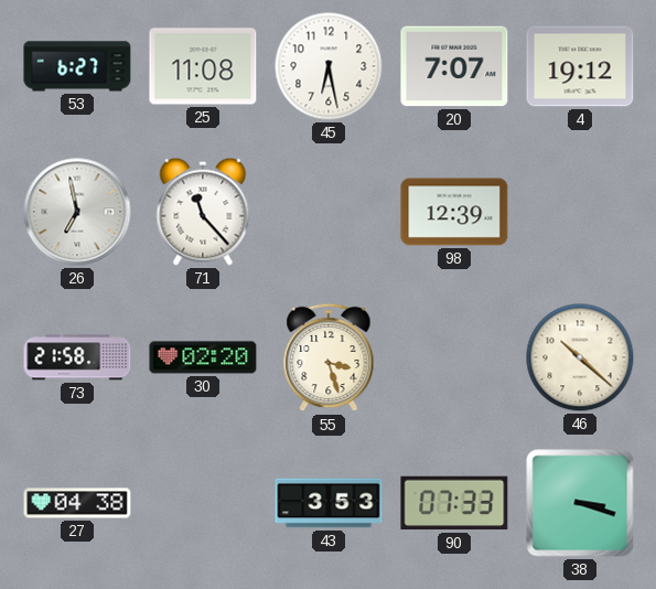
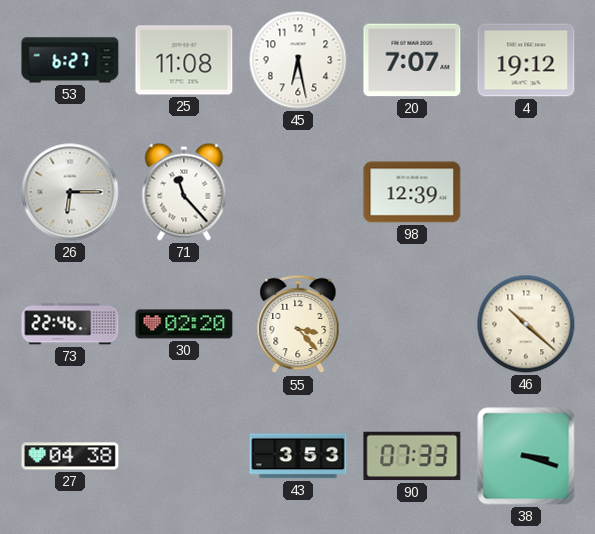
26: 6:58 -> 6:15 (70, 192)
73: 21:58 -> 22:46 (70, 324)
55: 3:27 -> 3:23 (298, 324)
